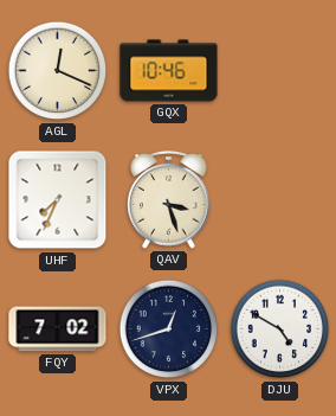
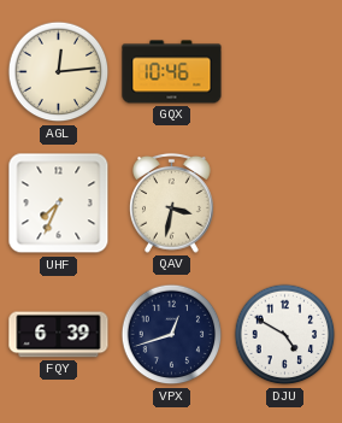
AGL: 12:19 -> 12:14 (59, 72)
QAV: 3:27 -> 3:32 (172, 202)
FQY: 7:02 -> 6:39 (59, 335)
